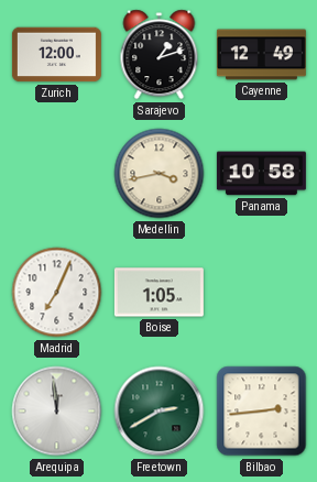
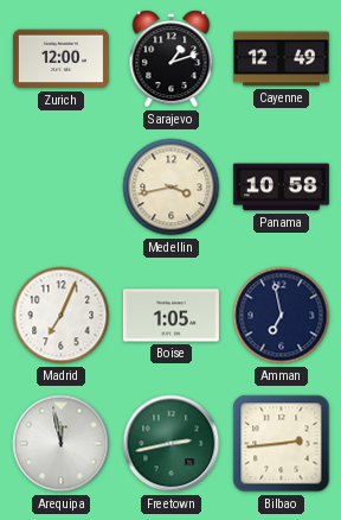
Amman: none -> 6:58 (282, 316)
Arequipa: 11:59 -> 11:58 (62, 444)
Freetown: 2:40 -> 2:43 (172, 444)
